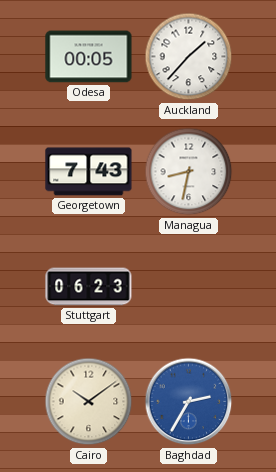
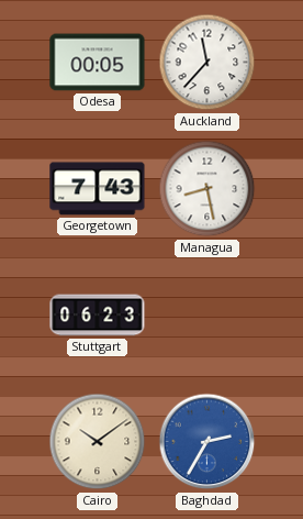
Auckland: 1:37 -> 11:37 (207, 63)
Managua: 8:32 -> 8:28 (207, 189)
